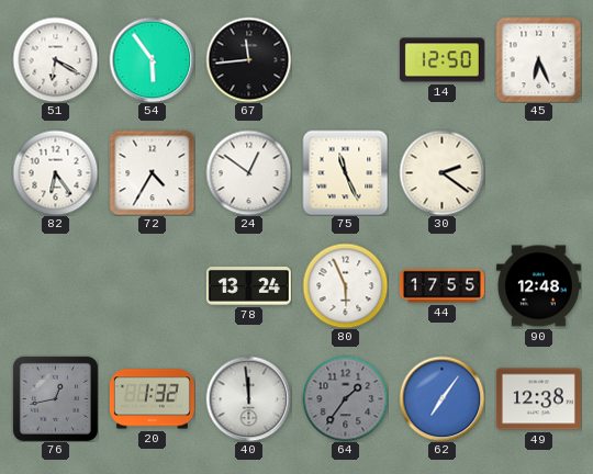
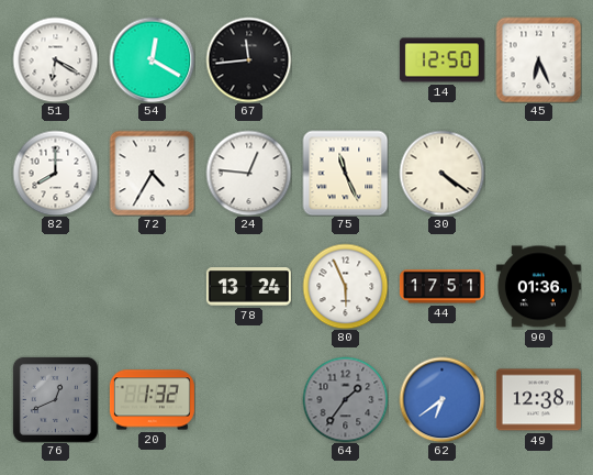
54: 5:54 -> 12:20 (152, 59)
82: 6:24 -> 8:00 (55, 173)
24: 12:51 -> 12:46 (248, 173)
30: 2:21 -> 4:21 (441, 173)
44: 17:55 -> 17:51 (441, 287)
90: 12:48 -> 01:36 (538, 287)
76: 12:43 -> 12:41 (55, 399)
40: 11:59 -> none (248, 398)
62: 7:06 -> 6:39 (441, 399)
